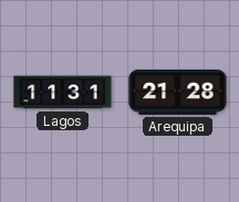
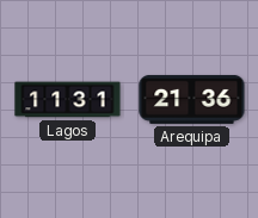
Arequipa: 21:28 -> 21:36 (192, 99)
